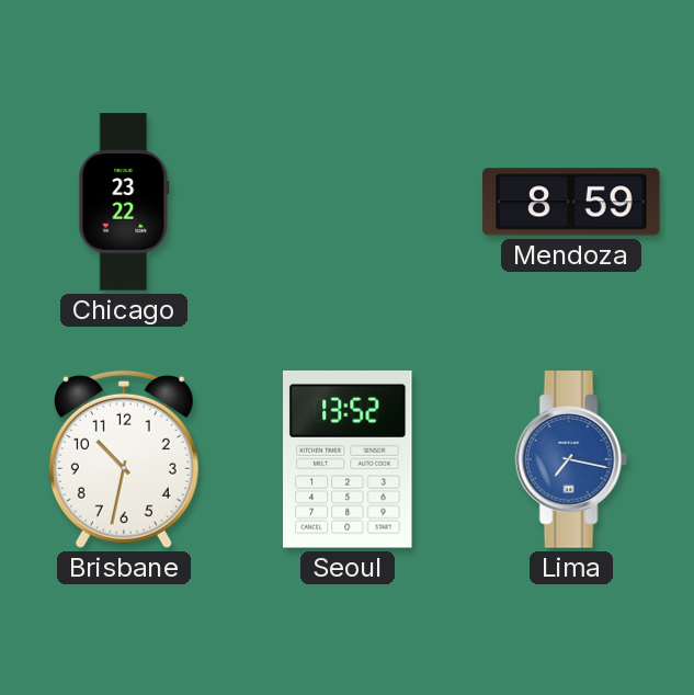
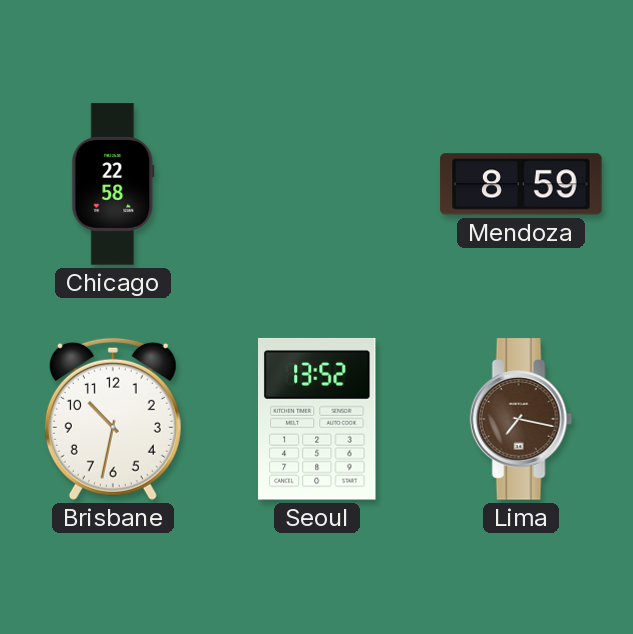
Chicago: 23:22 -> 22:58 (113, 184)
Lima dial: blue -> brown (521, 419)
